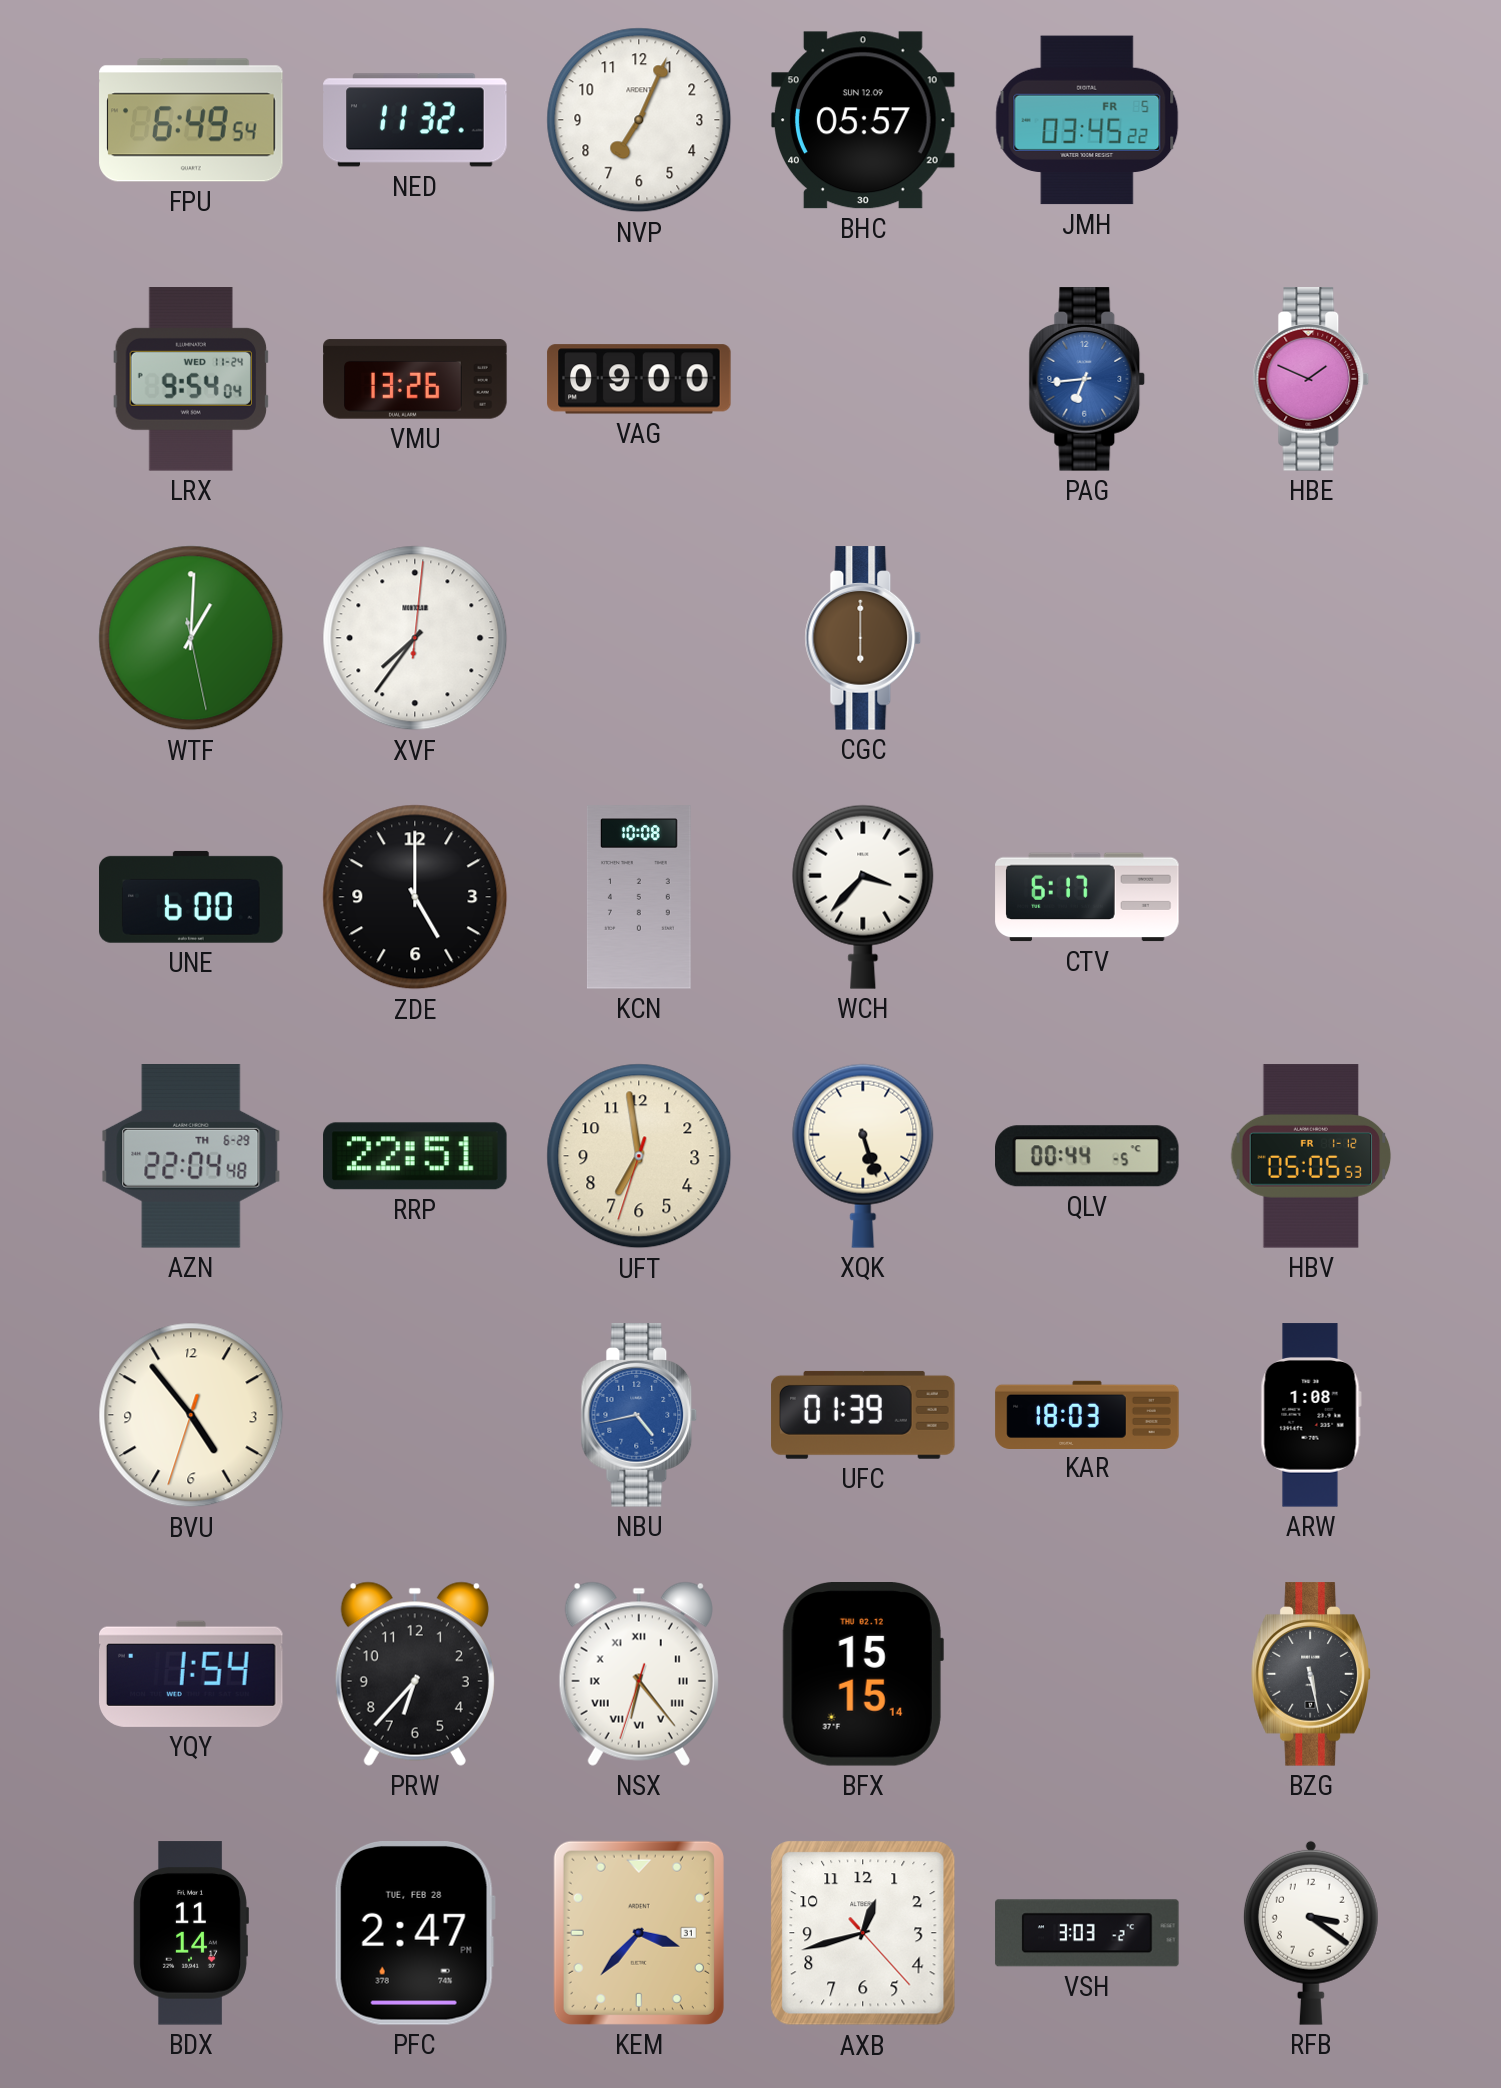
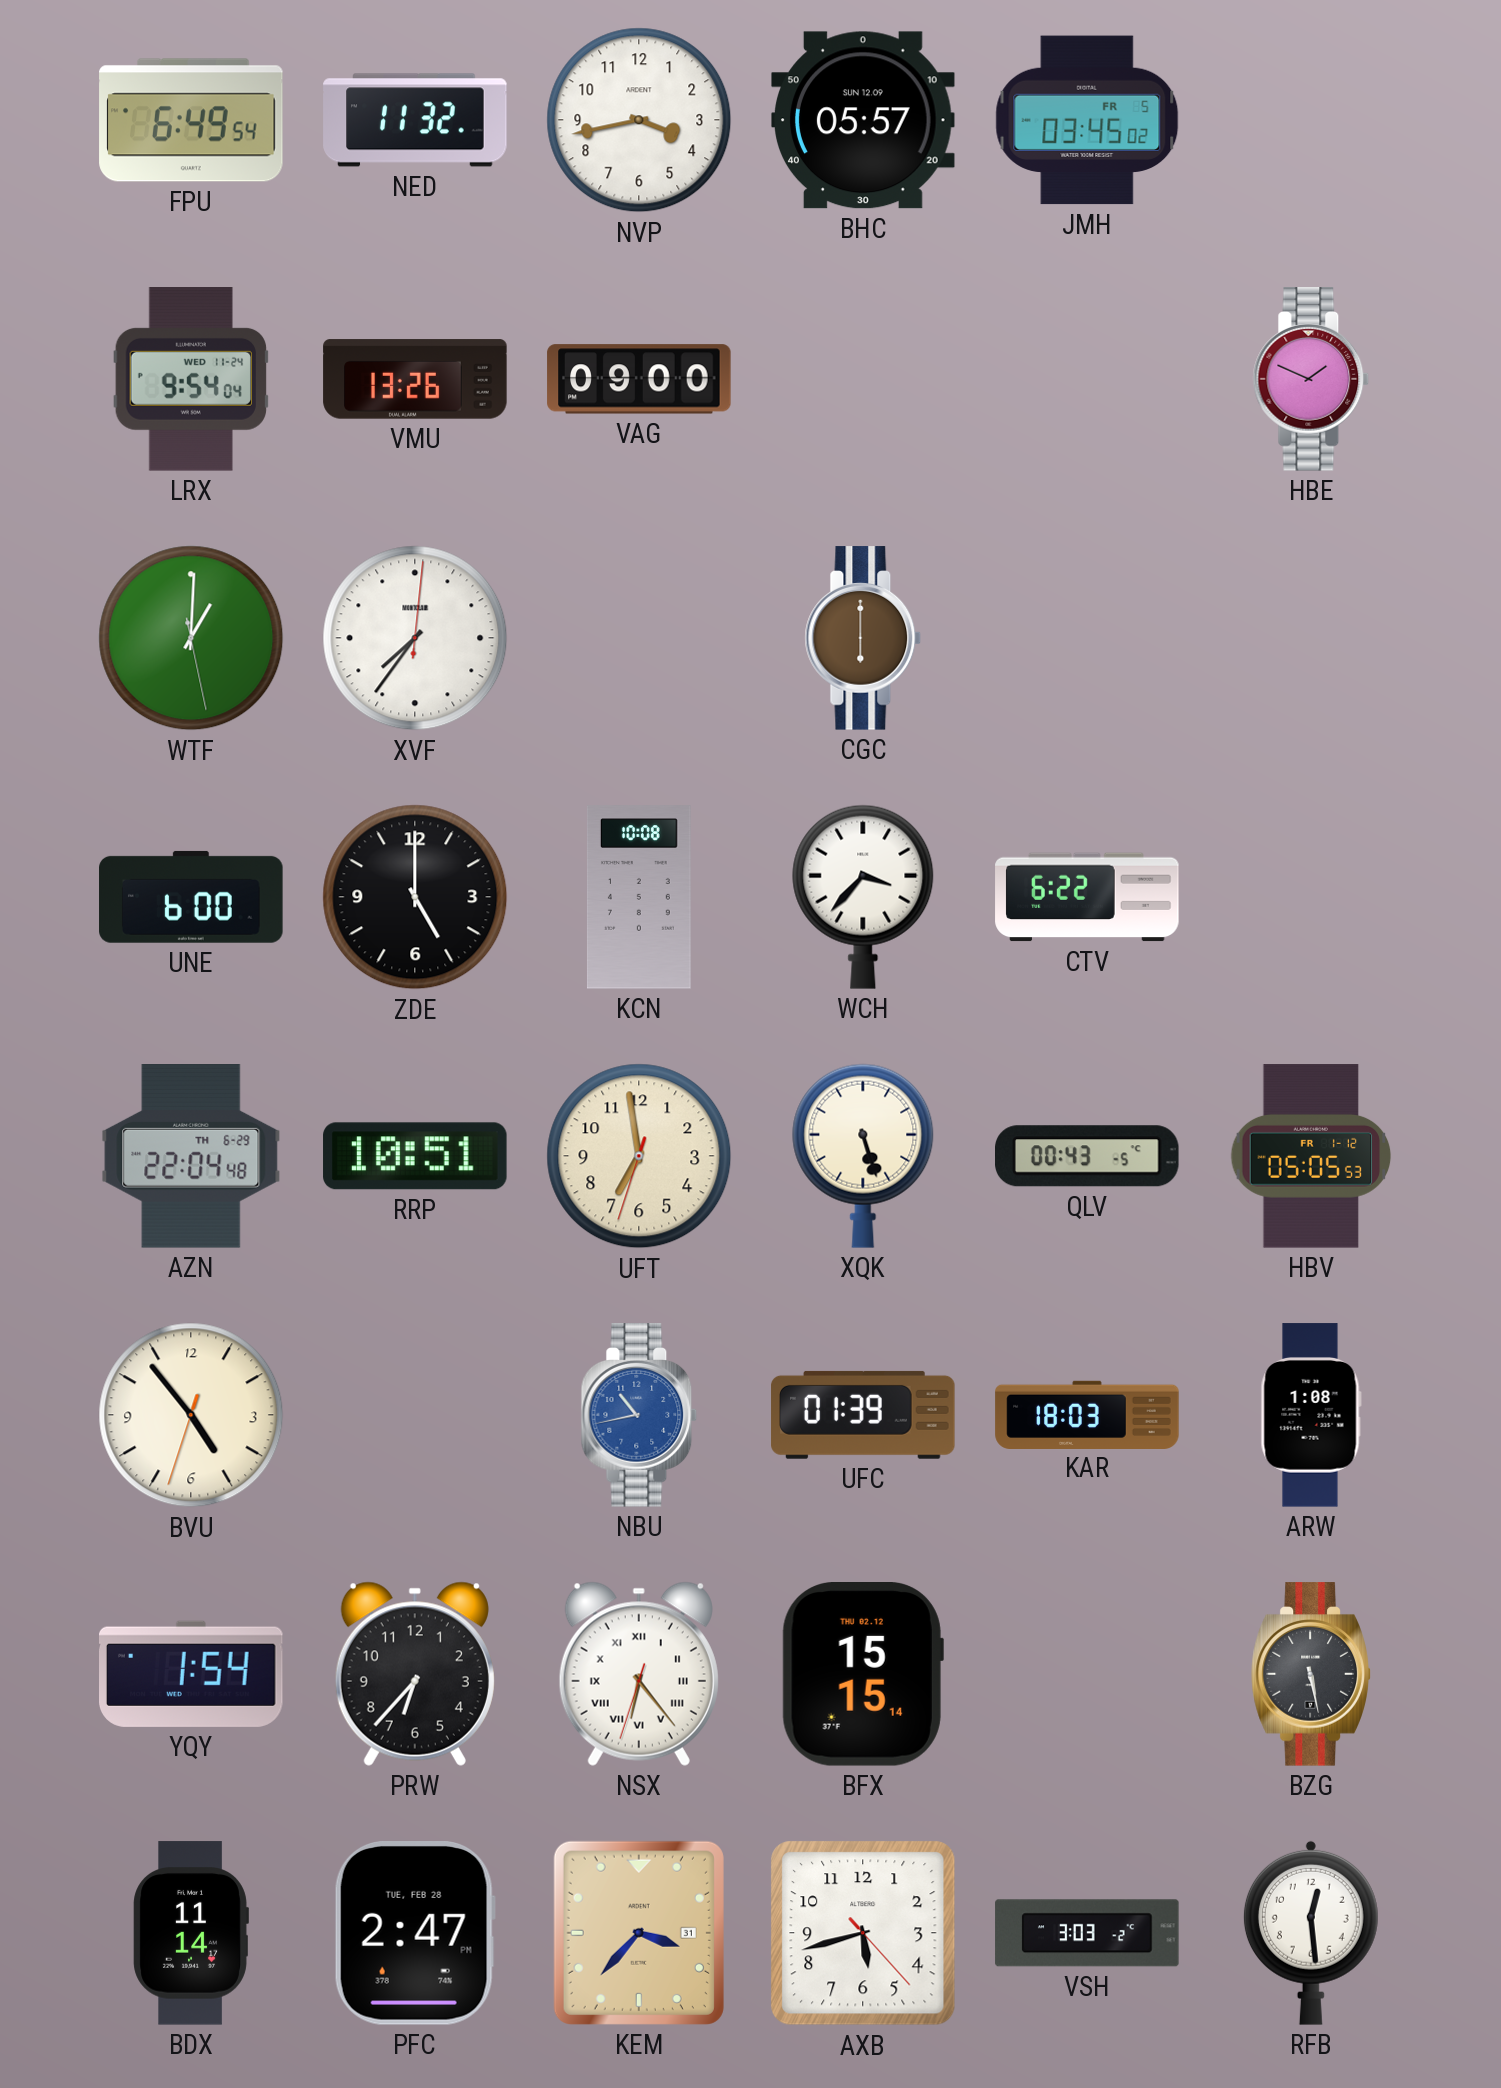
NVP: 7:04 -> 3:43 (639, 120)
JMH: 03:45:22 -> 03:45:02 (1087, 120)
PAG: 6:44 -> none (1087, 379)
CTV: 6:17 -> 6:22 (1087, 897)
RRP: 22:51 -> 10:51 (415, 1156)
QLV: 00:44 -> 00:43 (1088, 1156)
NBU: 4:43 -> 10:43 (639, 1415)
AXB: 12:42 -> 5:42 (863, 1933)
RFB: 3:21 -> 12:29 (1311, 1933)
